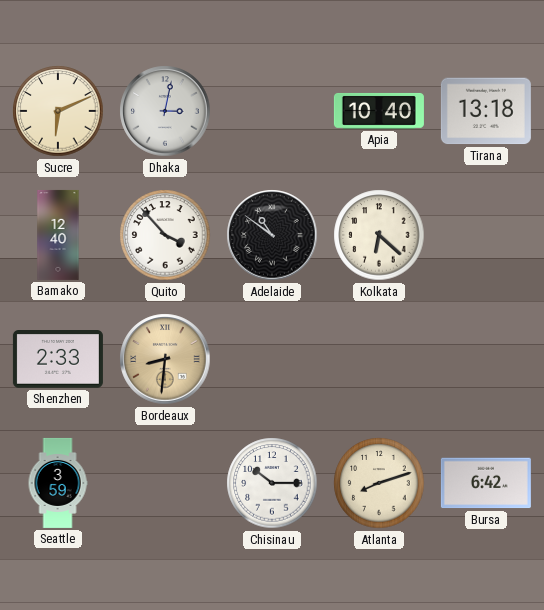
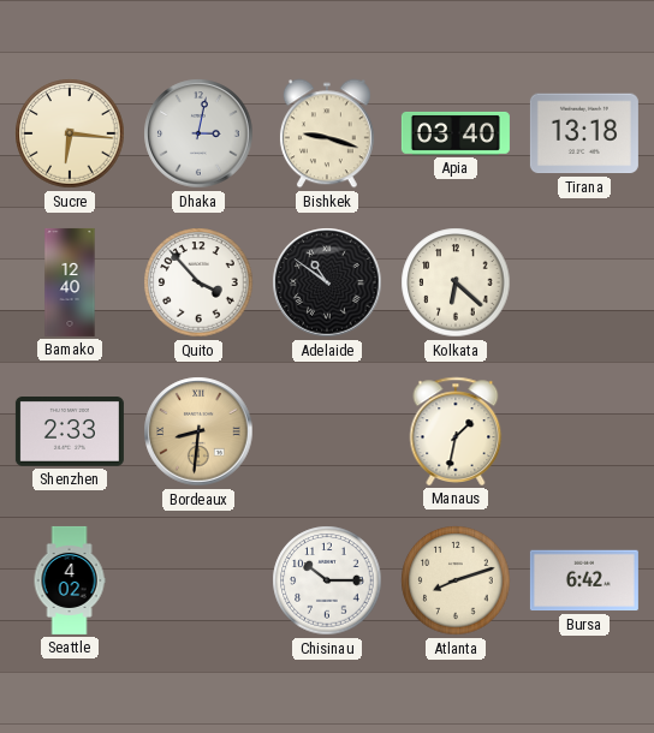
Sucre: 6:11 -> 6:16 (70, 133)
Bishkek: none -> 9:18 (327, 133)
Apia: 10:40 -> 03:40 (456, 133)
Manaus: none -> 1:32 (456, 431)
Seattle: 3:59 -> 4:02 (70, 580)
